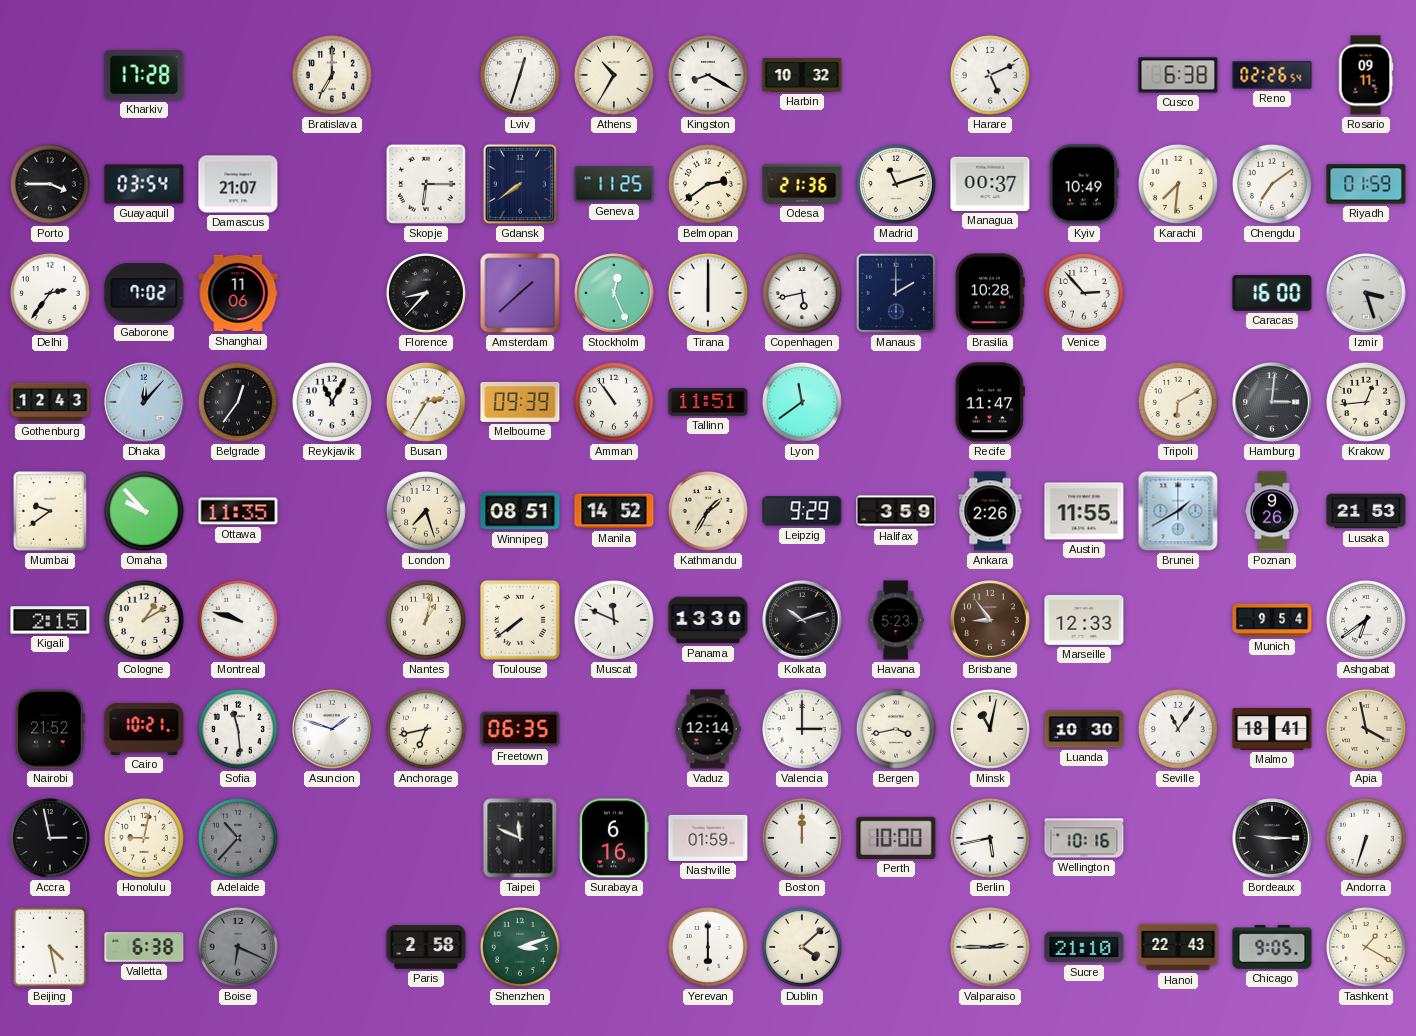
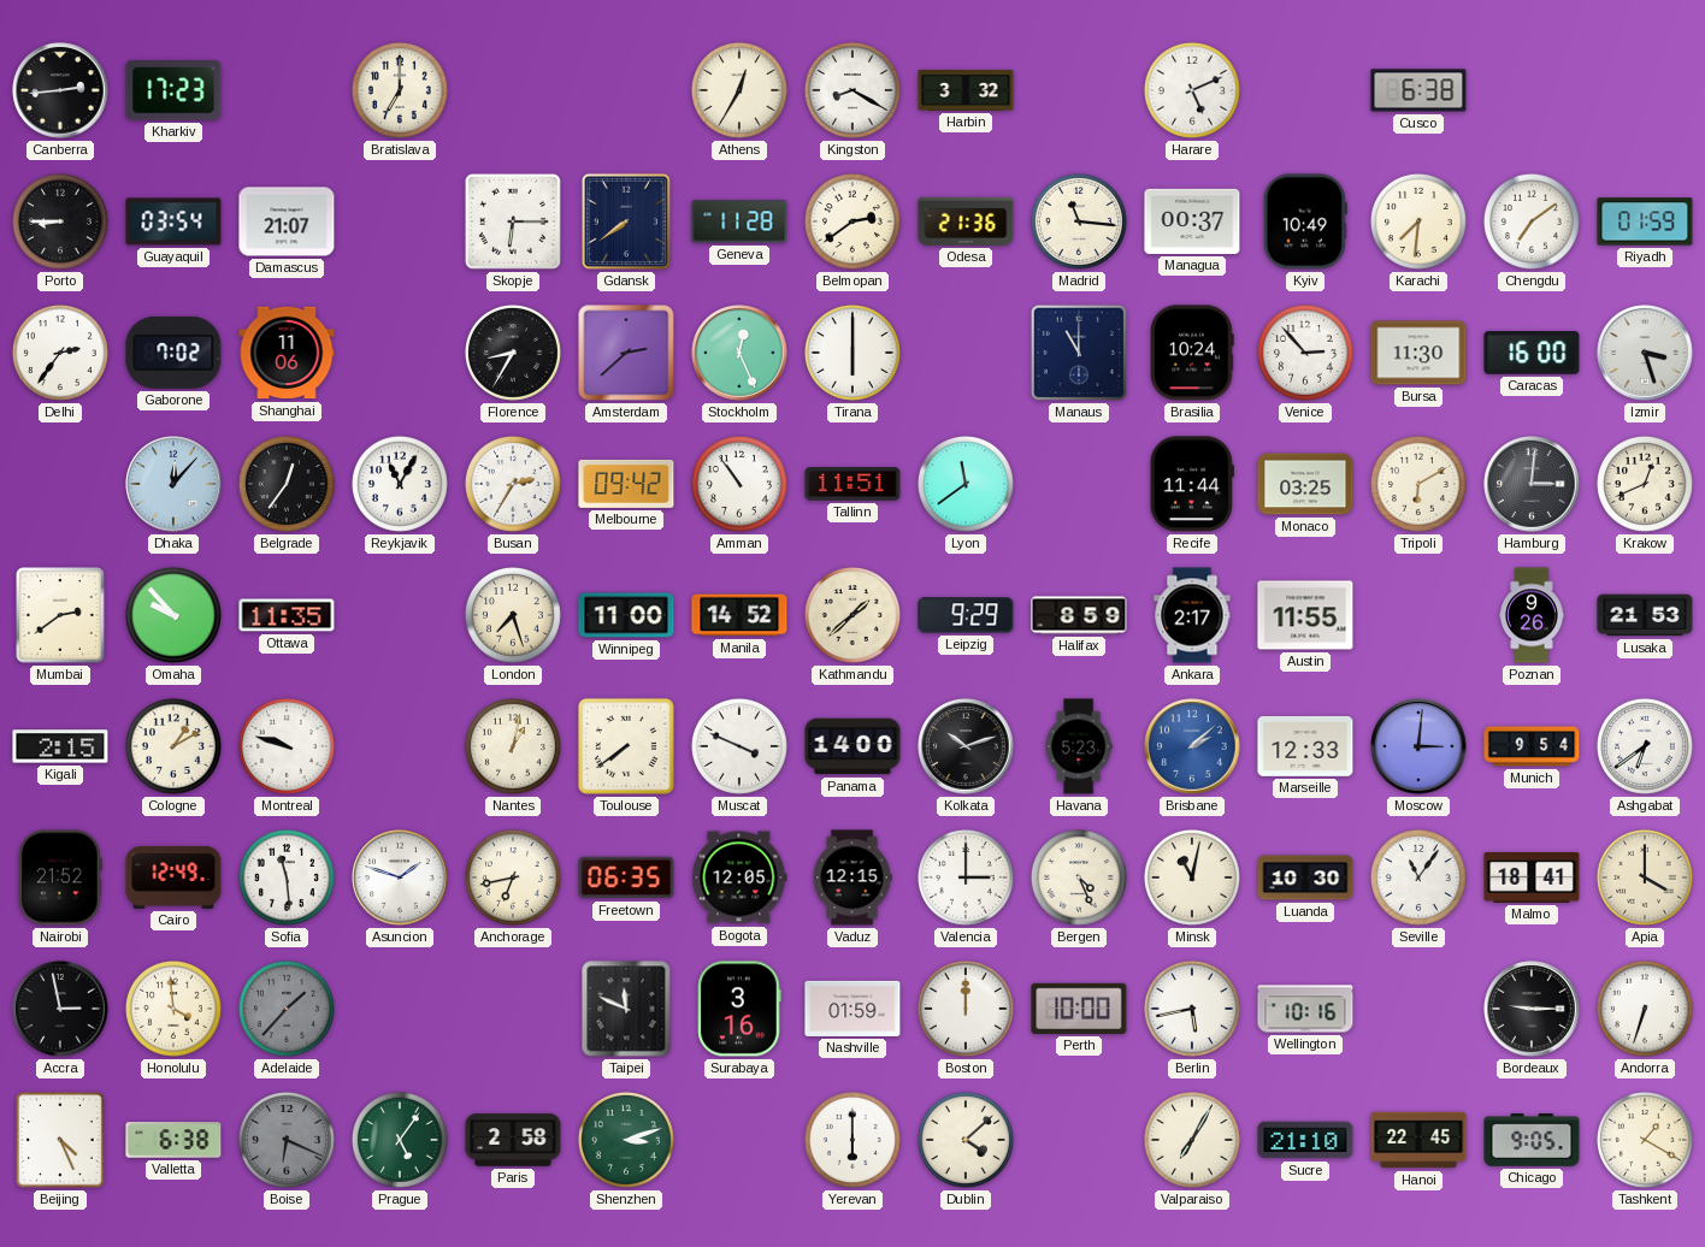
Canberra: none -> 2:44 (60, 90)
Kharkiv: 17:28 -> 17:23 (173, 91)
Lviv: 12:33 -> none (520, 75)
Athens: 10:35 -> 12:35 (739, 90)
Harbin: 10:32 -> 3:32 (966, 90)
Reno: 02:26 -> none (1272, 75)
Rosario: 09:11 -> none (1366, 75)
Porto: 3:45 -> 8:45 (60, 221)
Geneva: 11:25 -> 11:28 (739, 221)
Madrid: 11:12 -> 11:16 (1079, 221)
Florence: 8:37 -> 8:35 (513, 353)
Amsterdam: 1:38 -> 2:38 (626, 353)
Copenhagen: 5:43 -> none (802, 293)
Manaus: 2:00 -> 11:00 (1079, 353)
Brasilia: 10:28 -> 10:24 (1192, 353)
Bursa: none -> 11:30 (1418, 353)
Gothenburg: 12:43 -> none (50, 402)
Melbourne: 09:39 -> 09:42 (626, 484)
Recife: 11:47 -> 11:44 (1192, 484)
Monaco: none -> 03:25 (1305, 484)
Krakow: 12:44 -> 12:41 (1645, 484)
Mumbai: 9:39 -> 2:39 (60, 615)
Winnipeg: 08:51 -> 11:00 (626, 615)
Kathmandu: 1:35 -> 1:38 (852, 615)
Halifax: 3:59 -> 8:59 (1079, 615)
Ankara: 2:26 -> 2:17 (1192, 615)
Brunei: 1:40 -> none (1178, 511)
Muscat: 11:49 -> 3:49 (739, 746)
Panama: 13:30 -> 14:00 (852, 746)
Brisbane: 8:54 -> 2:08 (1192, 746)
Brisbane dial: brown -> blue (1192, 746)
Moscow: none -> 3:01 (1418, 746)
Cairo: 10:21 -> 12:49 (173, 877)
Bogota: none -> 12:05 (739, 877)
Vaduz: 12:14 -> 12:15 (852, 877)
Bergen: 3:43 -> 4:26 (1079, 877)
Apia: 3:58 -> 4:00 (1645, 877)
Honolulu: 9:02 -> 3:59 (173, 1009)
Adelaide: 10:37 -> 1:37 (287, 1009)
Surabaya: 6:16 -> 3:16 (739, 1009)
Beijing: 4:28 -> 4:26 (60, 1140)
Prague: none -> 5:06 (400, 1140)
Valparaiso: 2:45 -> 7:05 (1192, 1140)
Hanoi: 22:43 -> 22:45 (1418, 1140)
